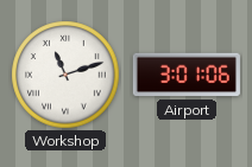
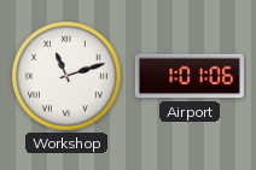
Airport: 3:01 -> 1:01 (190, 76)
